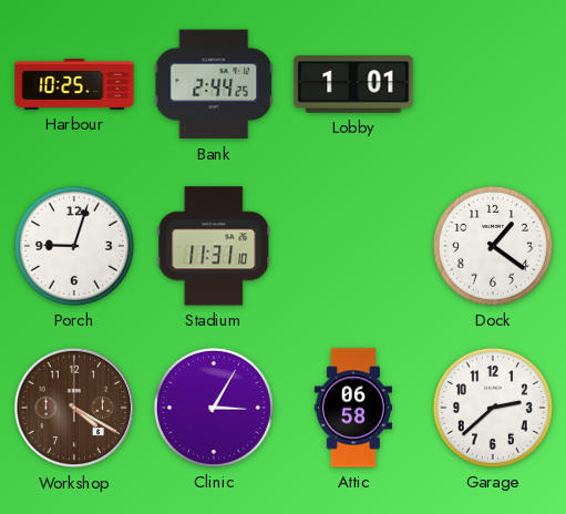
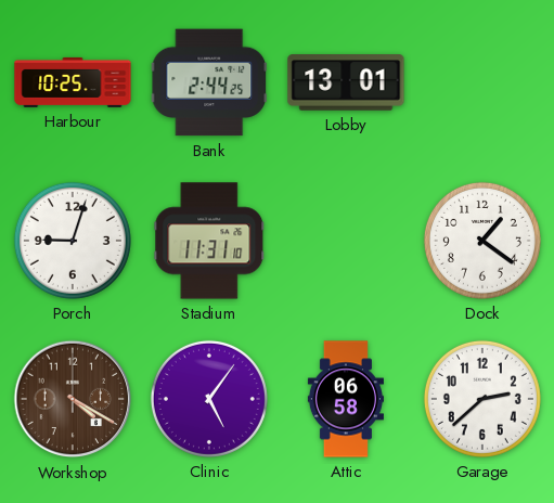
Lobby: 1:01 -> 13:01 (346, 82)
Clinic: 3:05 -> 5:06 (209, 399)
